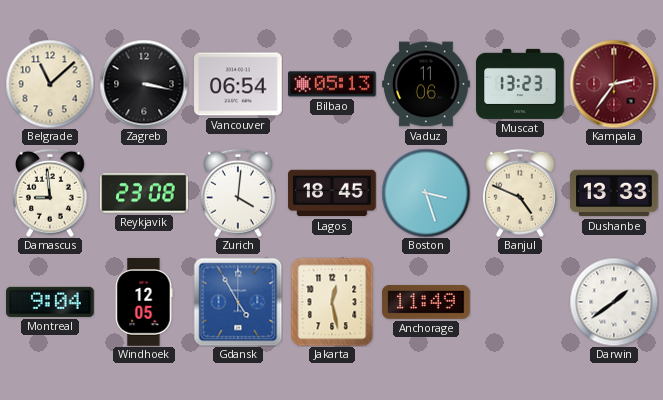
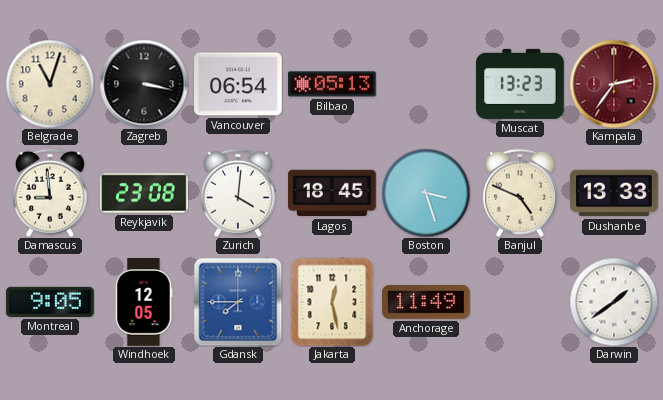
Belgrade: 11:08 -> 11:03 (50, 84)
Vaduz: 11:06 -> none (426, 84)
Montreal: 9:04 -> 9:05 (50, 302)
Gdansk: 4:55 -> 7:45 (238, 302)
